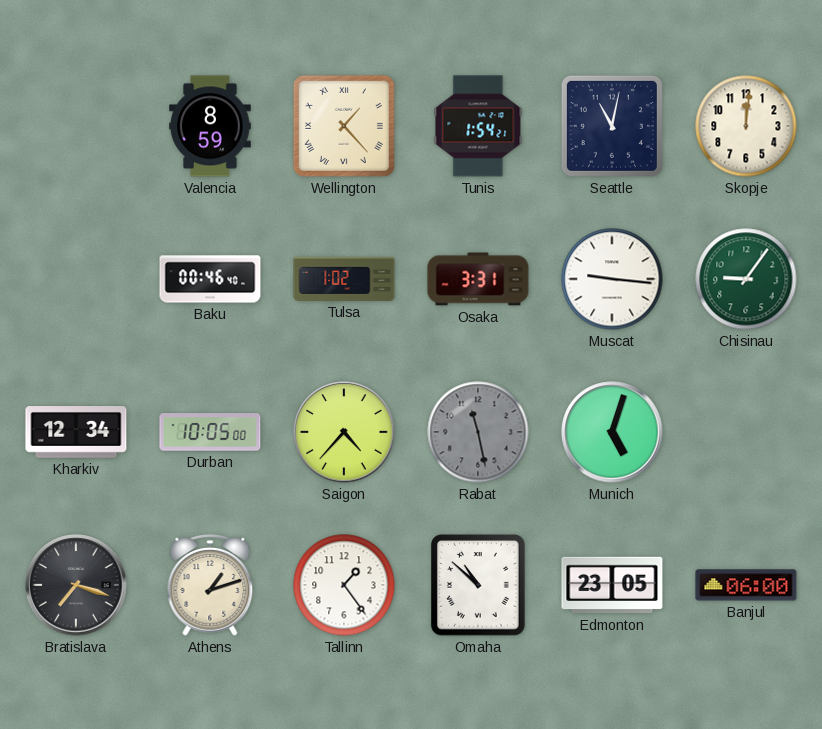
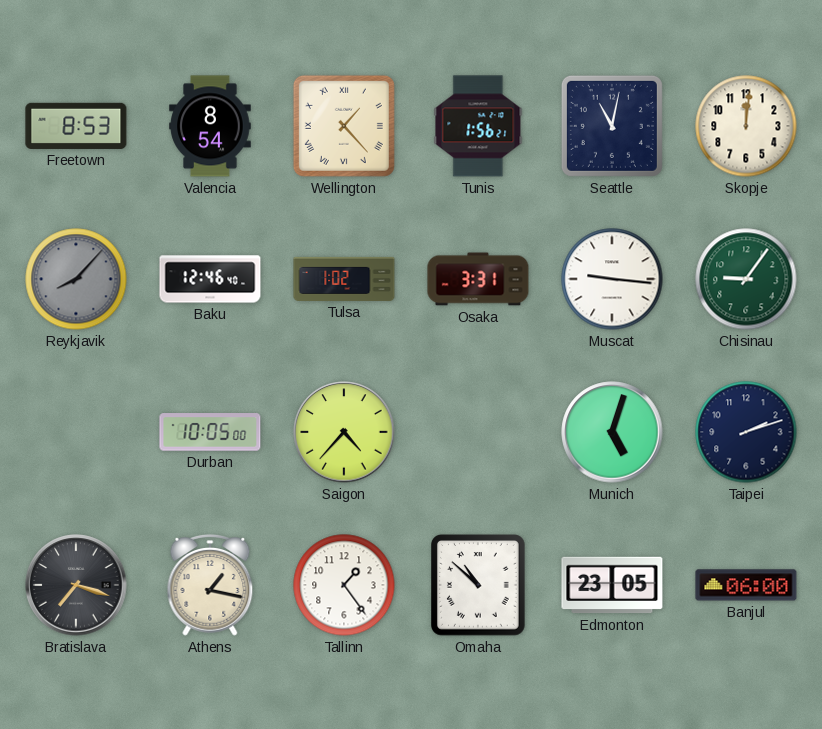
Freetown: none -> 8:53 (76, 126)
Valencia: 8:59 -> 8:54 (210, 126)
Tunis: 1:54 -> 1:56 (478, 126)
Reykjavik: none -> 8:07 (76, 279)
Baku: 00:46 -> 12:46 (210, 279)
Kharkiv: 12:34 -> none (76, 433)
Rabat: 11:28 -> none (478, 432)
Taipei: none -> 2:12 (746, 432)
Athens: 1:12 -> 1:17 (210, 586)
